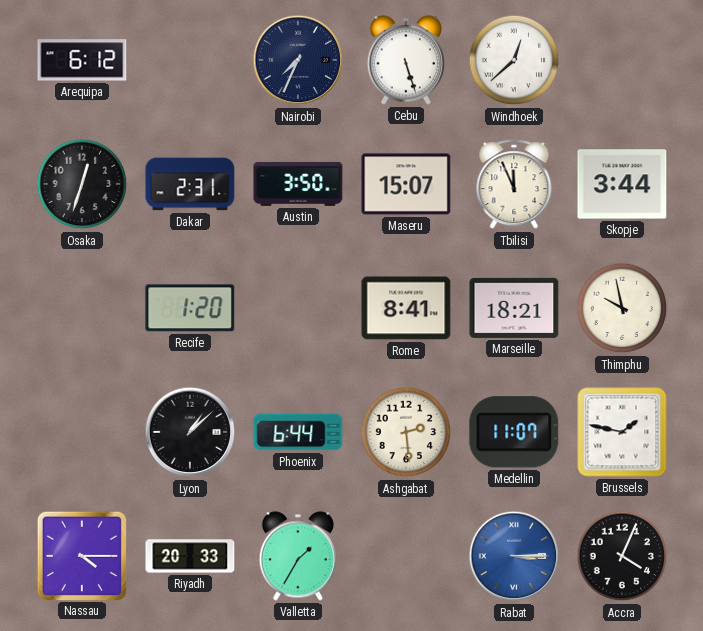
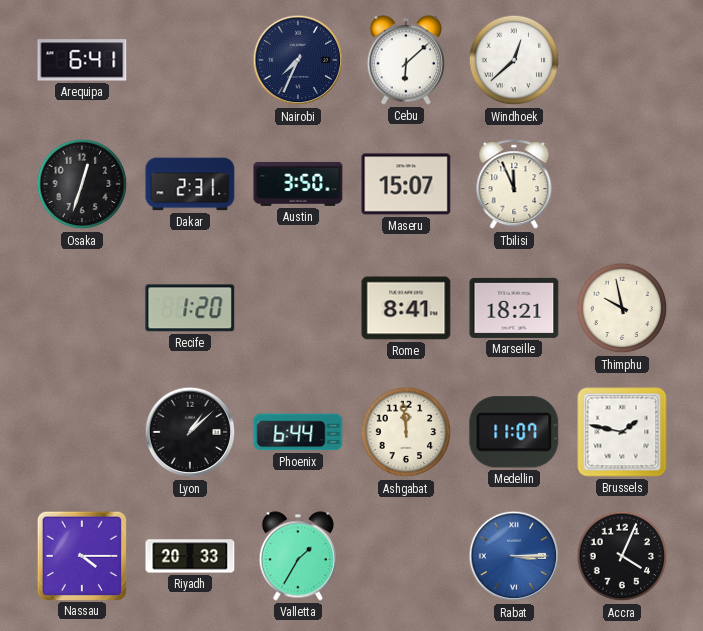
Arequipa: 6:12 -> 6:41 (82, 60)
Cebu: 5:27 -> 6:08 (406, 60)
Skopje: 3:44 -> none (622, 184)
Ashgabat: 2:29 -> 11:59 (406, 432)
